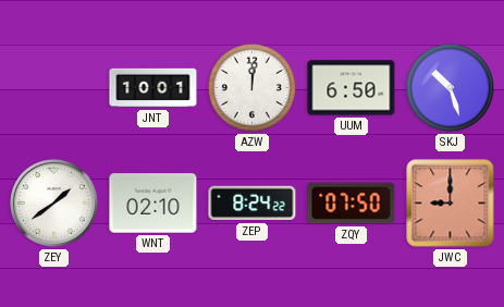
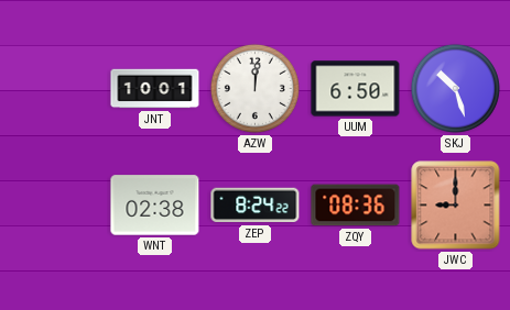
ZEY: 1:39 -> none (54, 204)
WNT: 02:10 -> 02:38 (155, 206)
ZQY: 07:50 -> 08:36 (356, 206)
